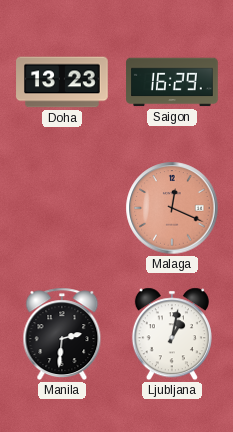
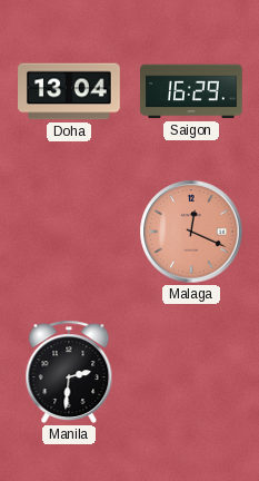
Doha: 13:23 -> 13:04 (69, 91)
Ljubljana: 1:02 -> none (172, 334)
